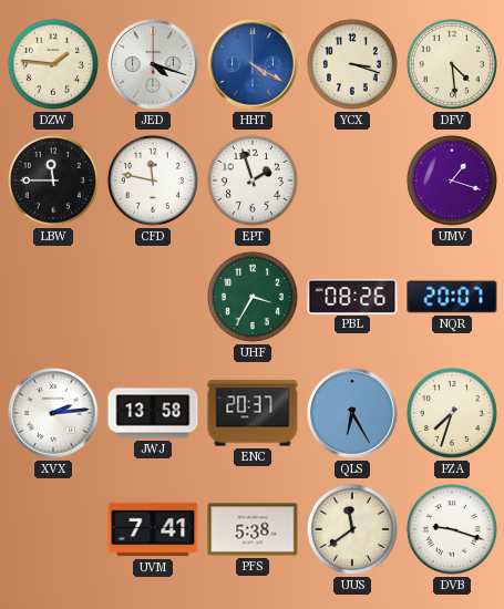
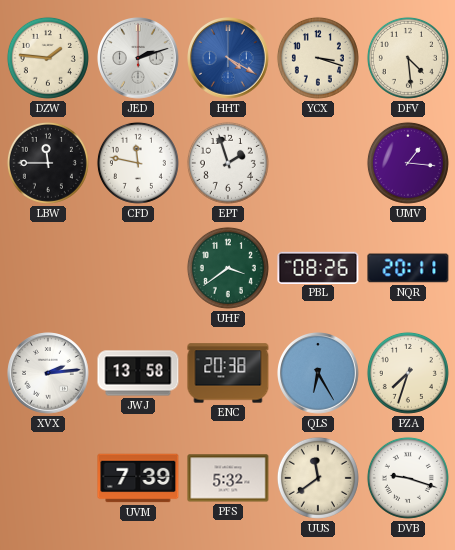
JED: 4:18 -> 2:12 (139, 59)
UMV: 1:18 -> 1:16 (408, 163)
UHF: 3:35 -> 3:39 (228, 268)
NQR: 20:07 -> 20:11 (408, 268)
ENC: 20:37 -> 20:38 (228, 373)
UVM: 7:41 -> 7:39 (138, 478)
PFS: 5:38 -> 5:32 (228, 478)
